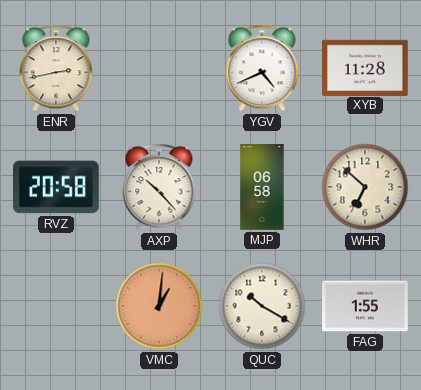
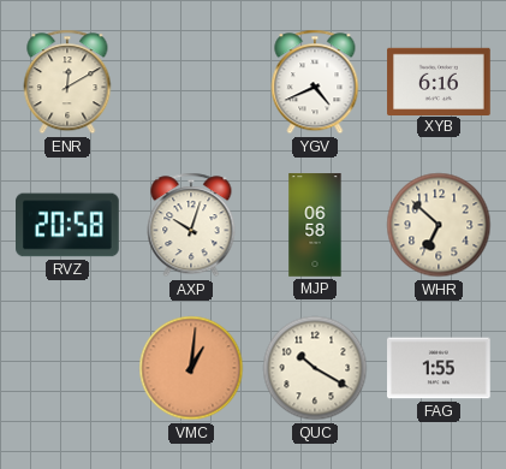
ENR: 2:43 -> 12:10 (67, 82)
XYB: 11:28 -> 6:16 (439, 81)
AXP: 10:23 -> 10:03 (191, 225)
